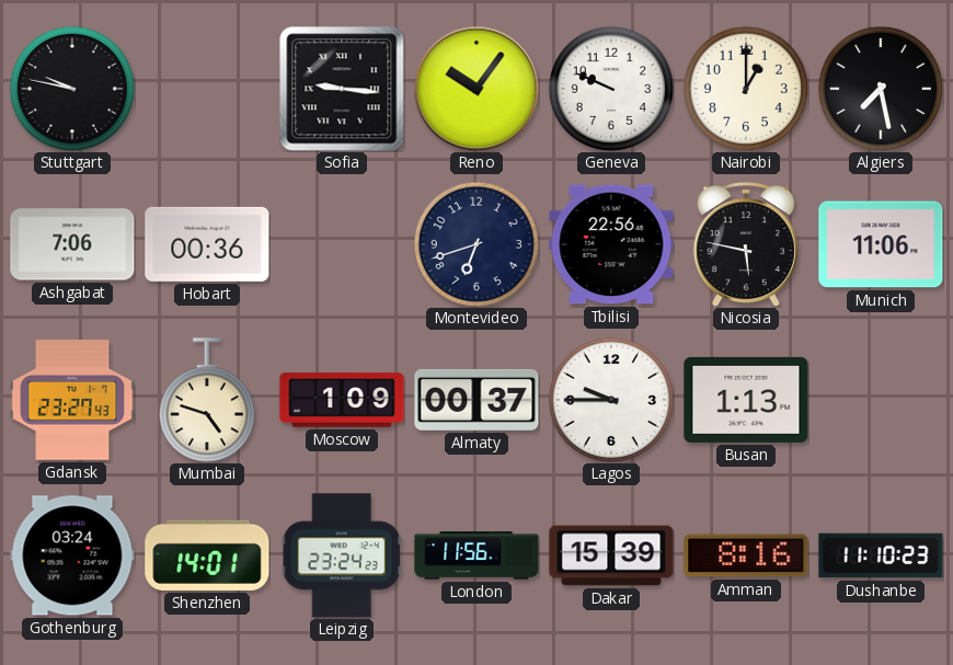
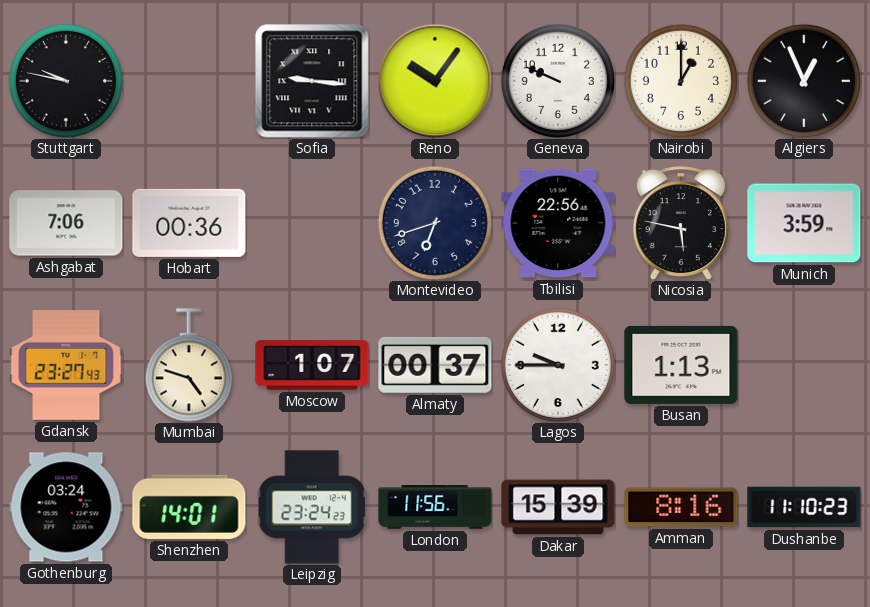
Algiers: 7:28 -> 12:56 (804, 81)
Munich: 11:06 -> 3:59 (804, 223)
Moscow: 1:09 -> 1:07 (312, 365)
